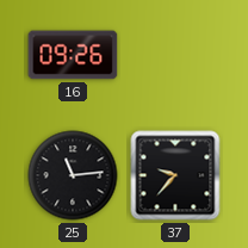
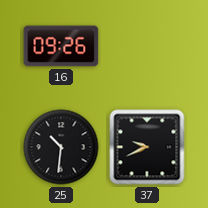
25: 11:14 -> 10:31 (61, 147)
37: 9:37 -> 9:41 (147, 147)
